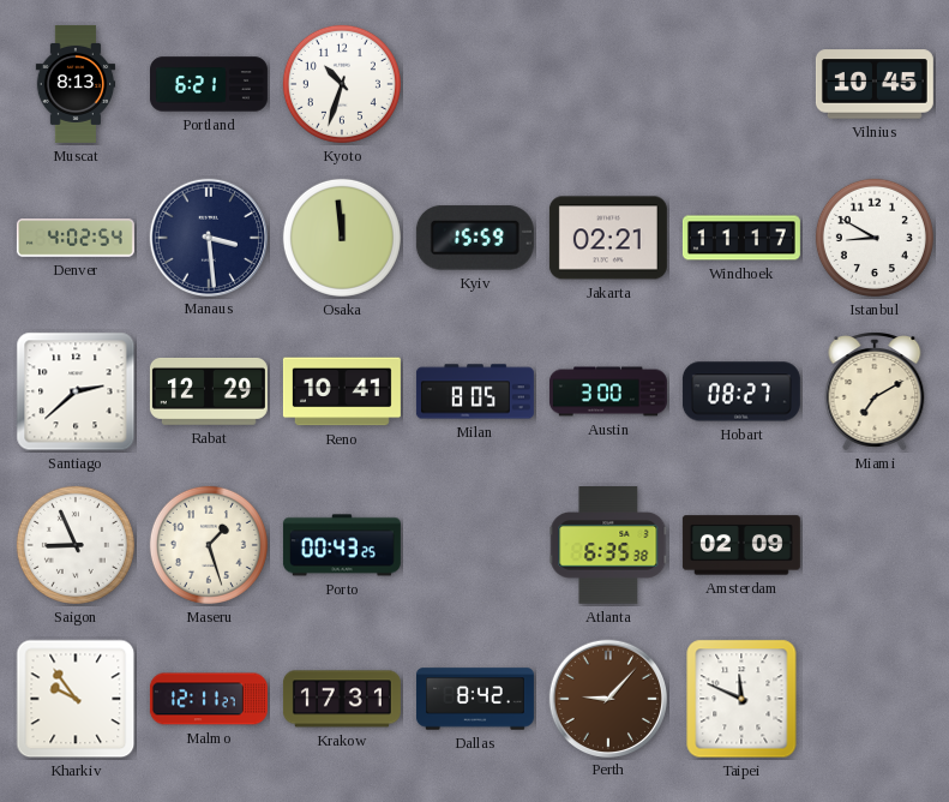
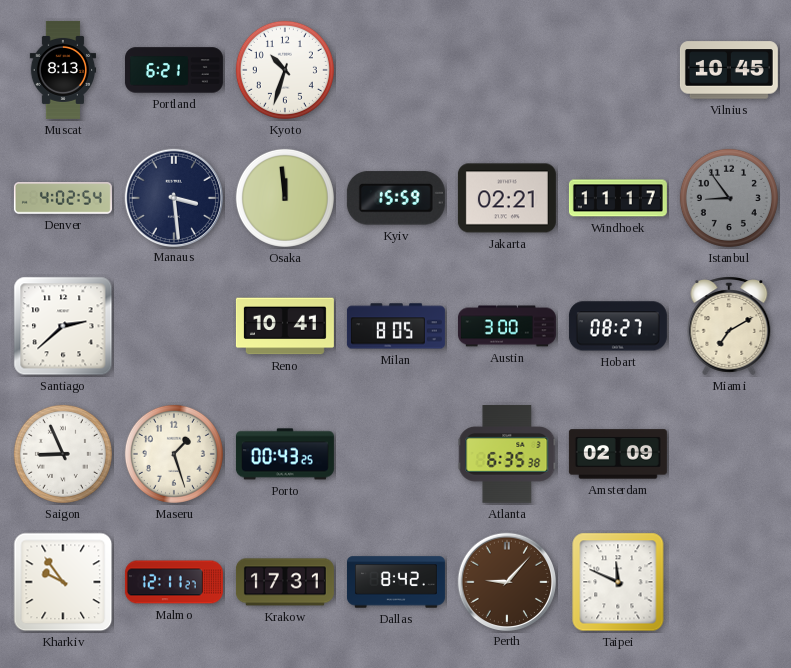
Istanbul: 8:50 -> 8:54 (729, 198)
Istanbul dial: white -> grey (729, 198)
Rabat: 12:29 -> none (209, 391)
